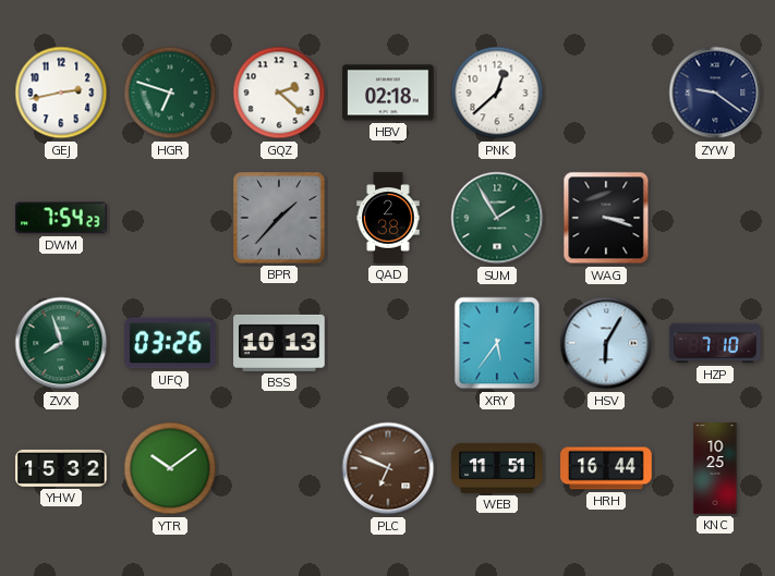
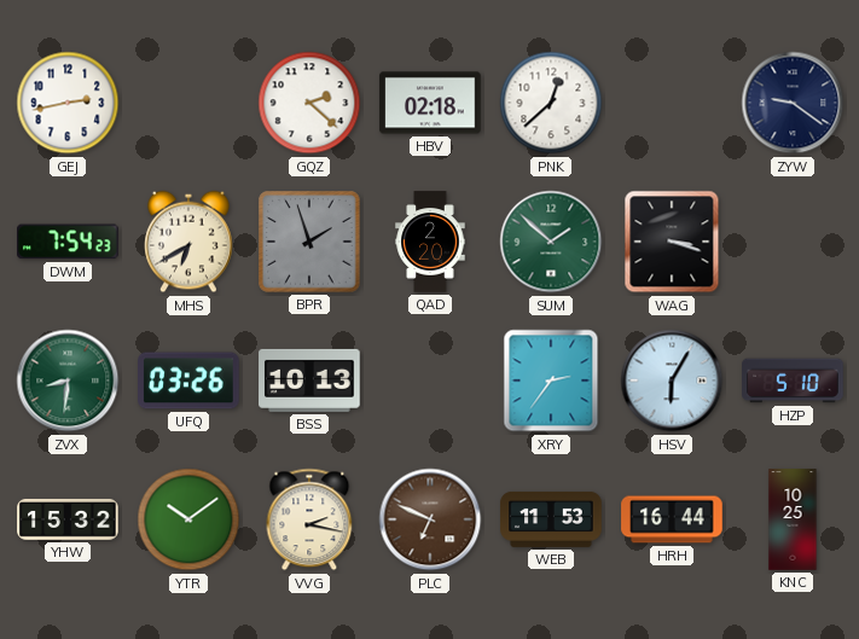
HGR: 6:48 -> none (170, 93)
MHS: none -> 6:40 (188, 242)
BPR: 1:37 -> 1:57 (309, 242)
QAD: 2:38 -> 2:20 (430, 242)
SUM: 1:55 -> 1:52 (551, 242)
ZVX: 7:57 -> 8:31 (68, 381)
XRY: 5:36 -> 2:36 (551, 381)
HZP: 7:10 -> 5:10 (793, 381)
VVG: none -> 2:17 (309, 519)
WEB: 11:51 -> 11:53 (551, 519)
